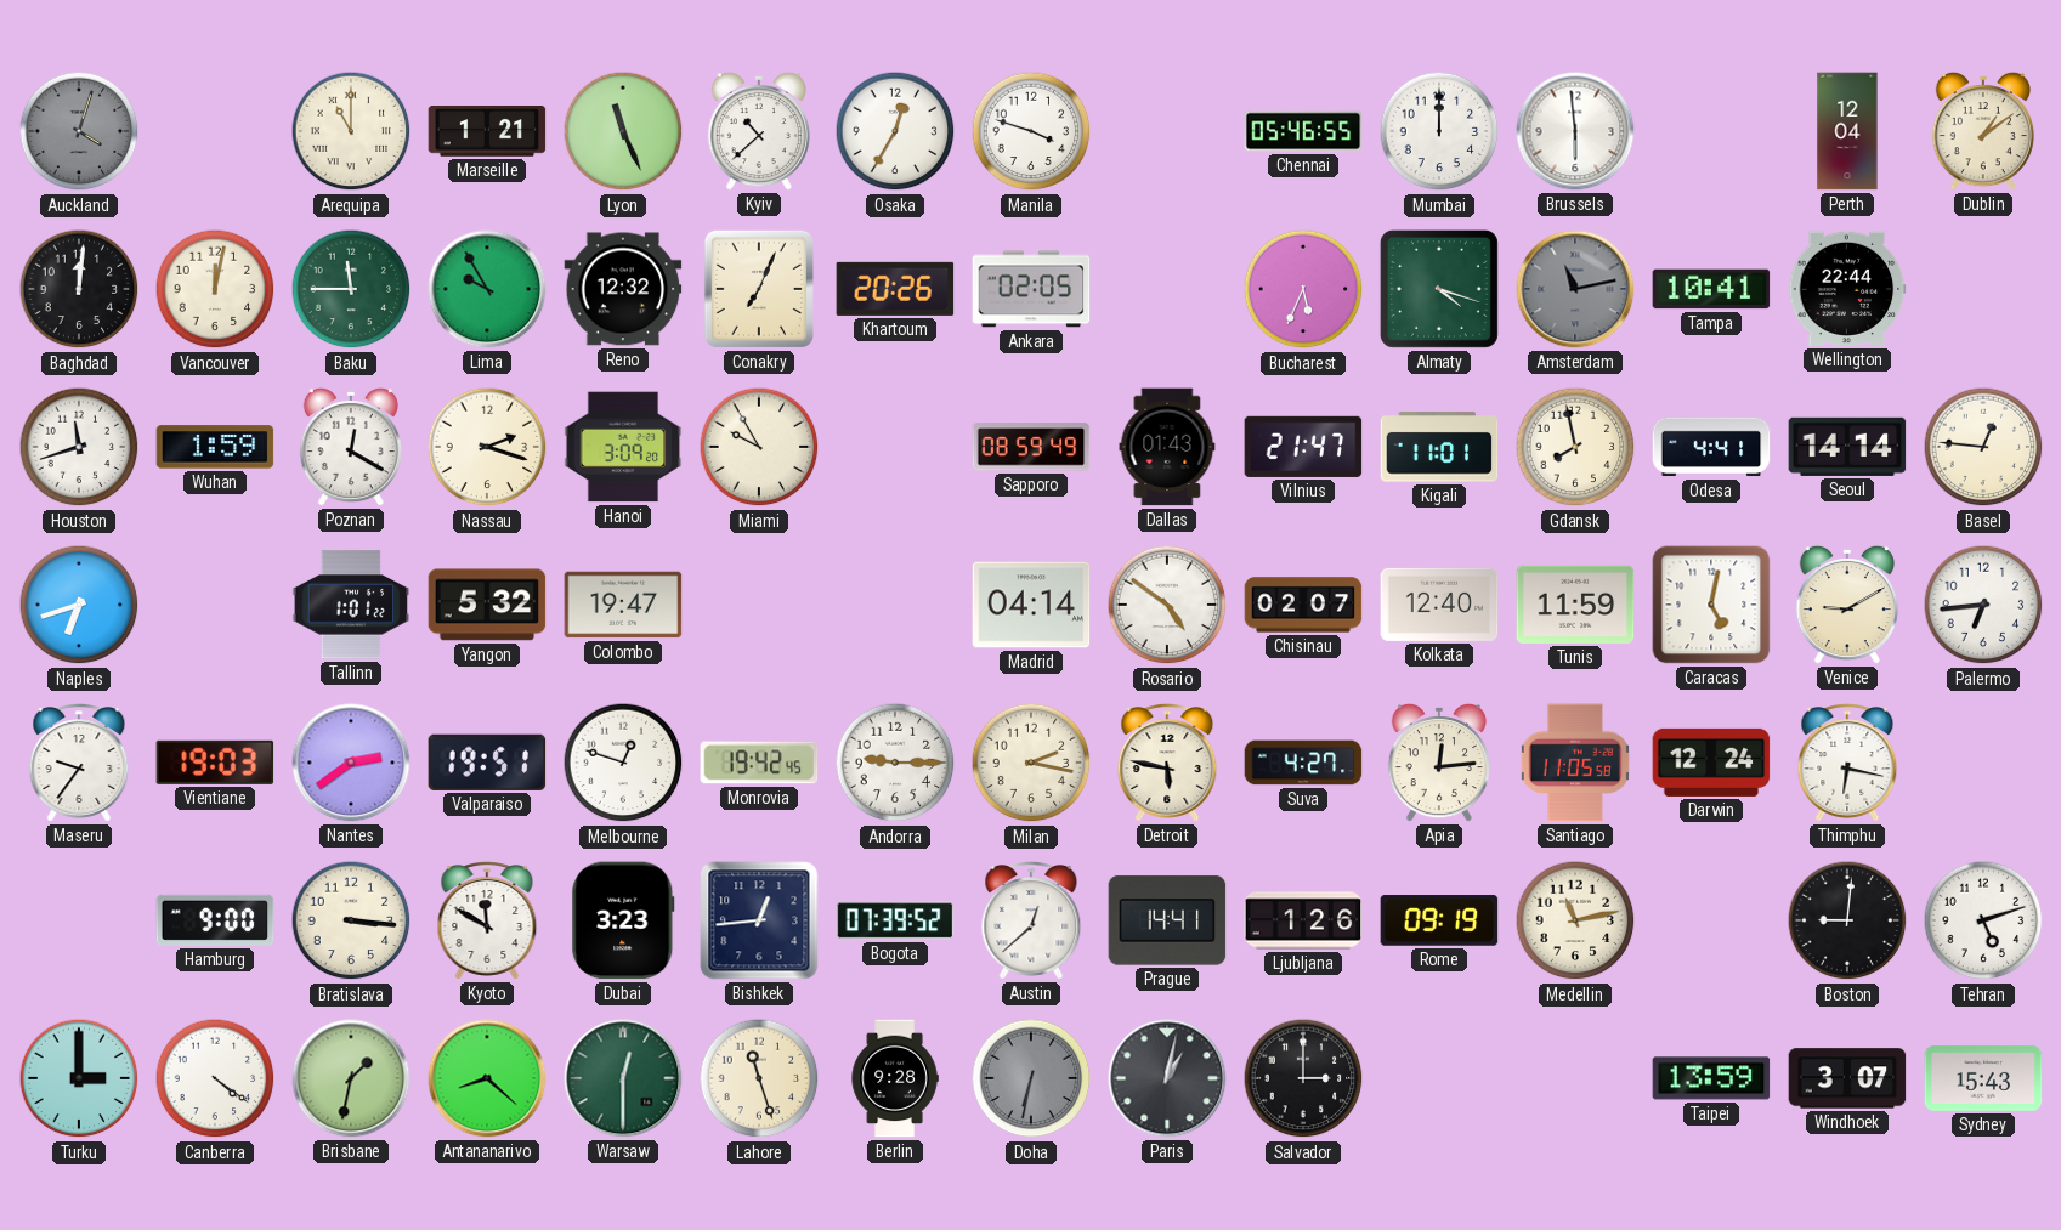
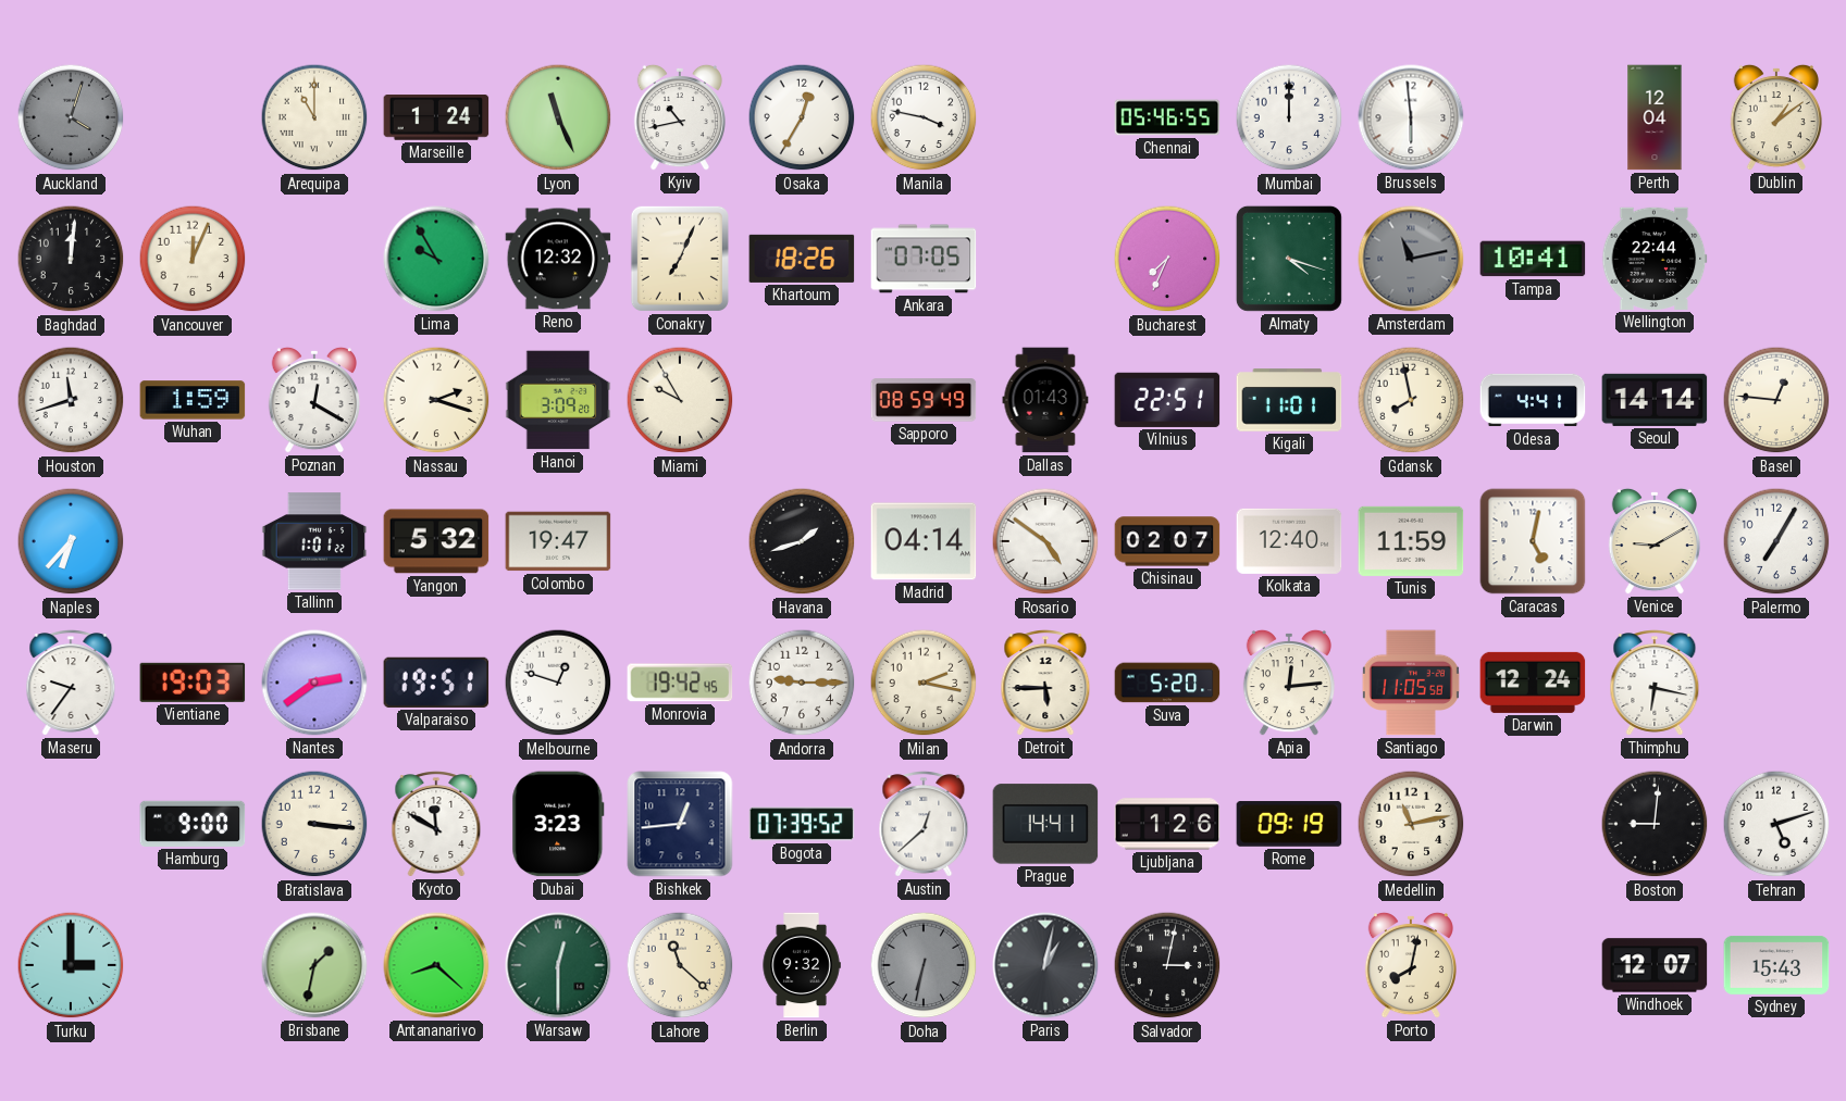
Marseille: 1:21 -> 1:24 (436, 117)
Kyiv: 10:38 -> 10:43 (680, 117)
Manila: 3:48 -> 3:47 (924, 117)
Vancouver: 12:02 -> 12:04 (193, 259)
Baku: 11:45 -> none (351, 289)
Khartoum: 20:26 -> 18:26 (802, 259)
Ankara: 02:05 -> 07:05 (924, 259)
Bucharest: 5:34 -> 7:34 (1167, 259)
Vilnius: 21:47 -> 22:51 (1167, 400)
Naples: 6:42 -> 6:37 (71, 541)
Havana: none -> 1:42 (802, 541)
Palermo: 6:44 -> 7:05 (1776, 541)
Detroit: 5:47 -> 5:45 (1045, 683)
Suva: 4:27 -> 5:20 (1167, 683)
Canberra: 4:21 -> none (215, 1078)
Lahore: 11:27 -> 11:22 (680, 965)
Berlin: 9:28 -> 9:32 (802, 965)
Salvador: 3:00 -> 3:02 (1167, 965)
Porto: none -> 8:02 (1411, 965)
Taipei: 13:59 -> none (1711, 1078)
Windhoek: 3:07 -> 12:07 (1655, 965)
